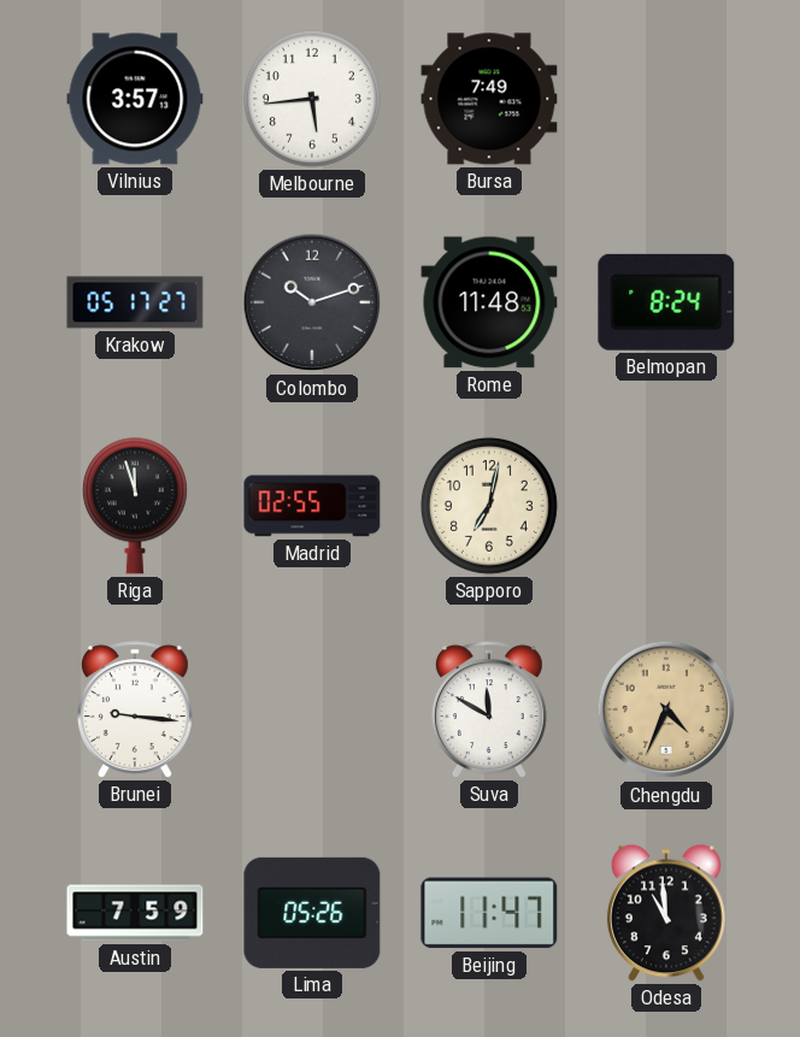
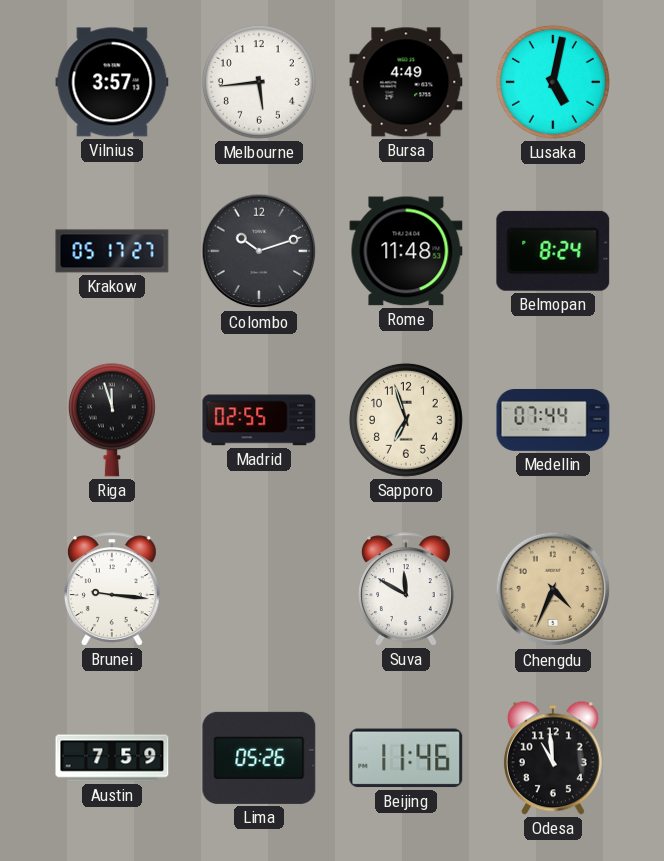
Bursa: 7:49 -> 4:49 (406, 82)
Lusaka: none -> 5:02 (553, 82)
Sapporo: 7:02 -> 6:57 (406, 420)
Medellin: none -> 07:44 (553, 420)
Beijing: 11:47 -> 11:46 (406, 758)
